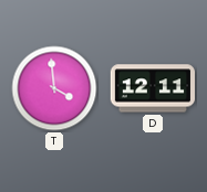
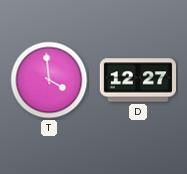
D: 12:11 -> 12:27 (137, 80)
